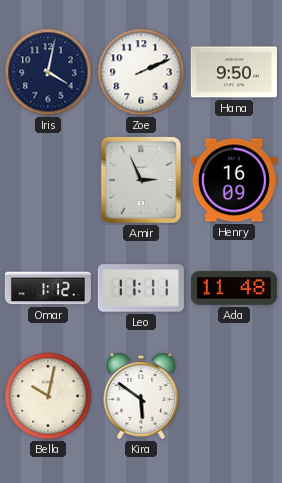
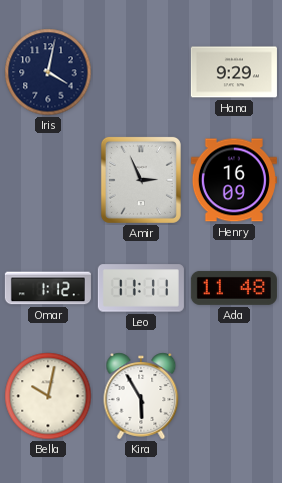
Zoe: 2:11 -> none (141, 72)
Hana: 9:50 -> 9:29 (234, 72)
Kira: 5:51 -> 5:55 (141, 396)
